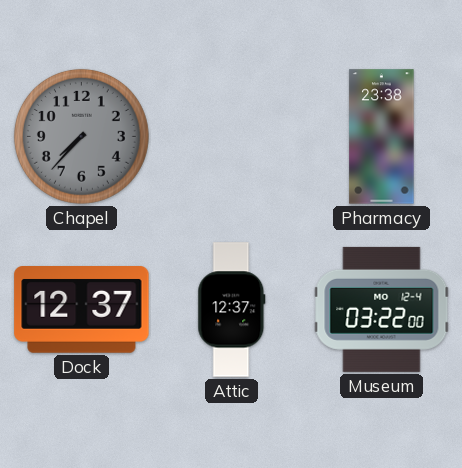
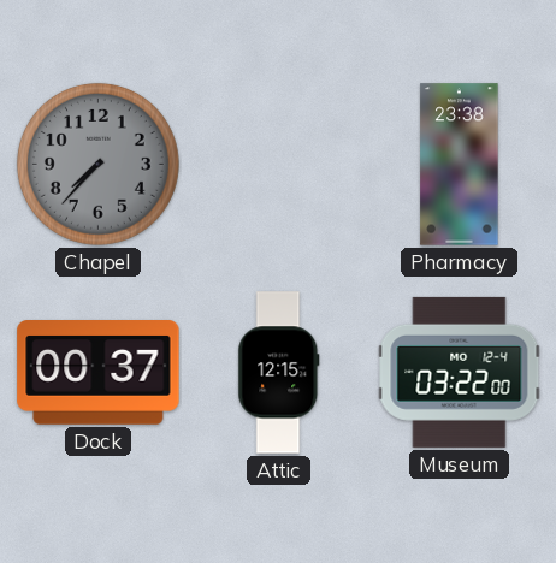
Dock: 12:37 -> 00:37 (99, 373)
Attic: 12:37 -> 12:15 (279, 373)
